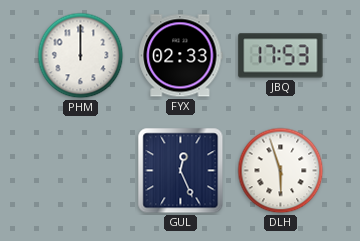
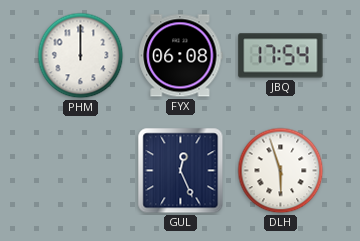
FYX: 02:33 -> 06:08 (181, 56)
JBQ: 17:53 -> 17:54 (281, 56)
